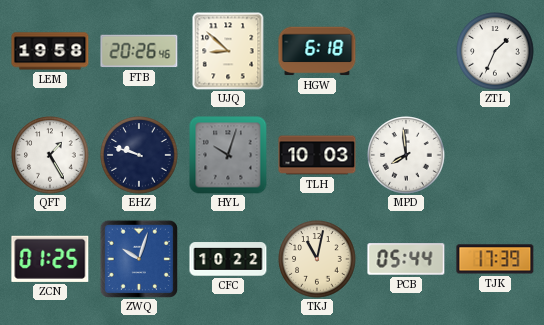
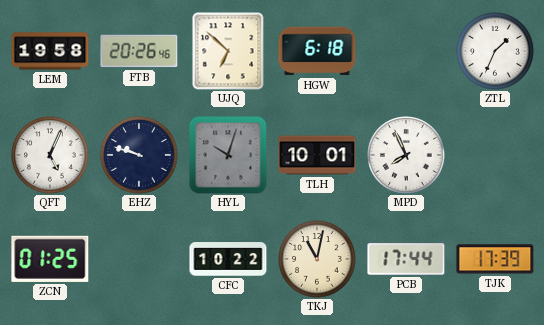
UJQ: 8:52 -> 6:52 (228, 51)
QFT: 1:25 -> 5:04 (50, 155)
TLH: 10:03 -> 10:01 (317, 155)
MPD: 7:59 -> 7:56 (406, 155)
ZWQ: 10:03 -> none (139, 259)
PCB: 05:44 -> 17:44 (406, 259)
